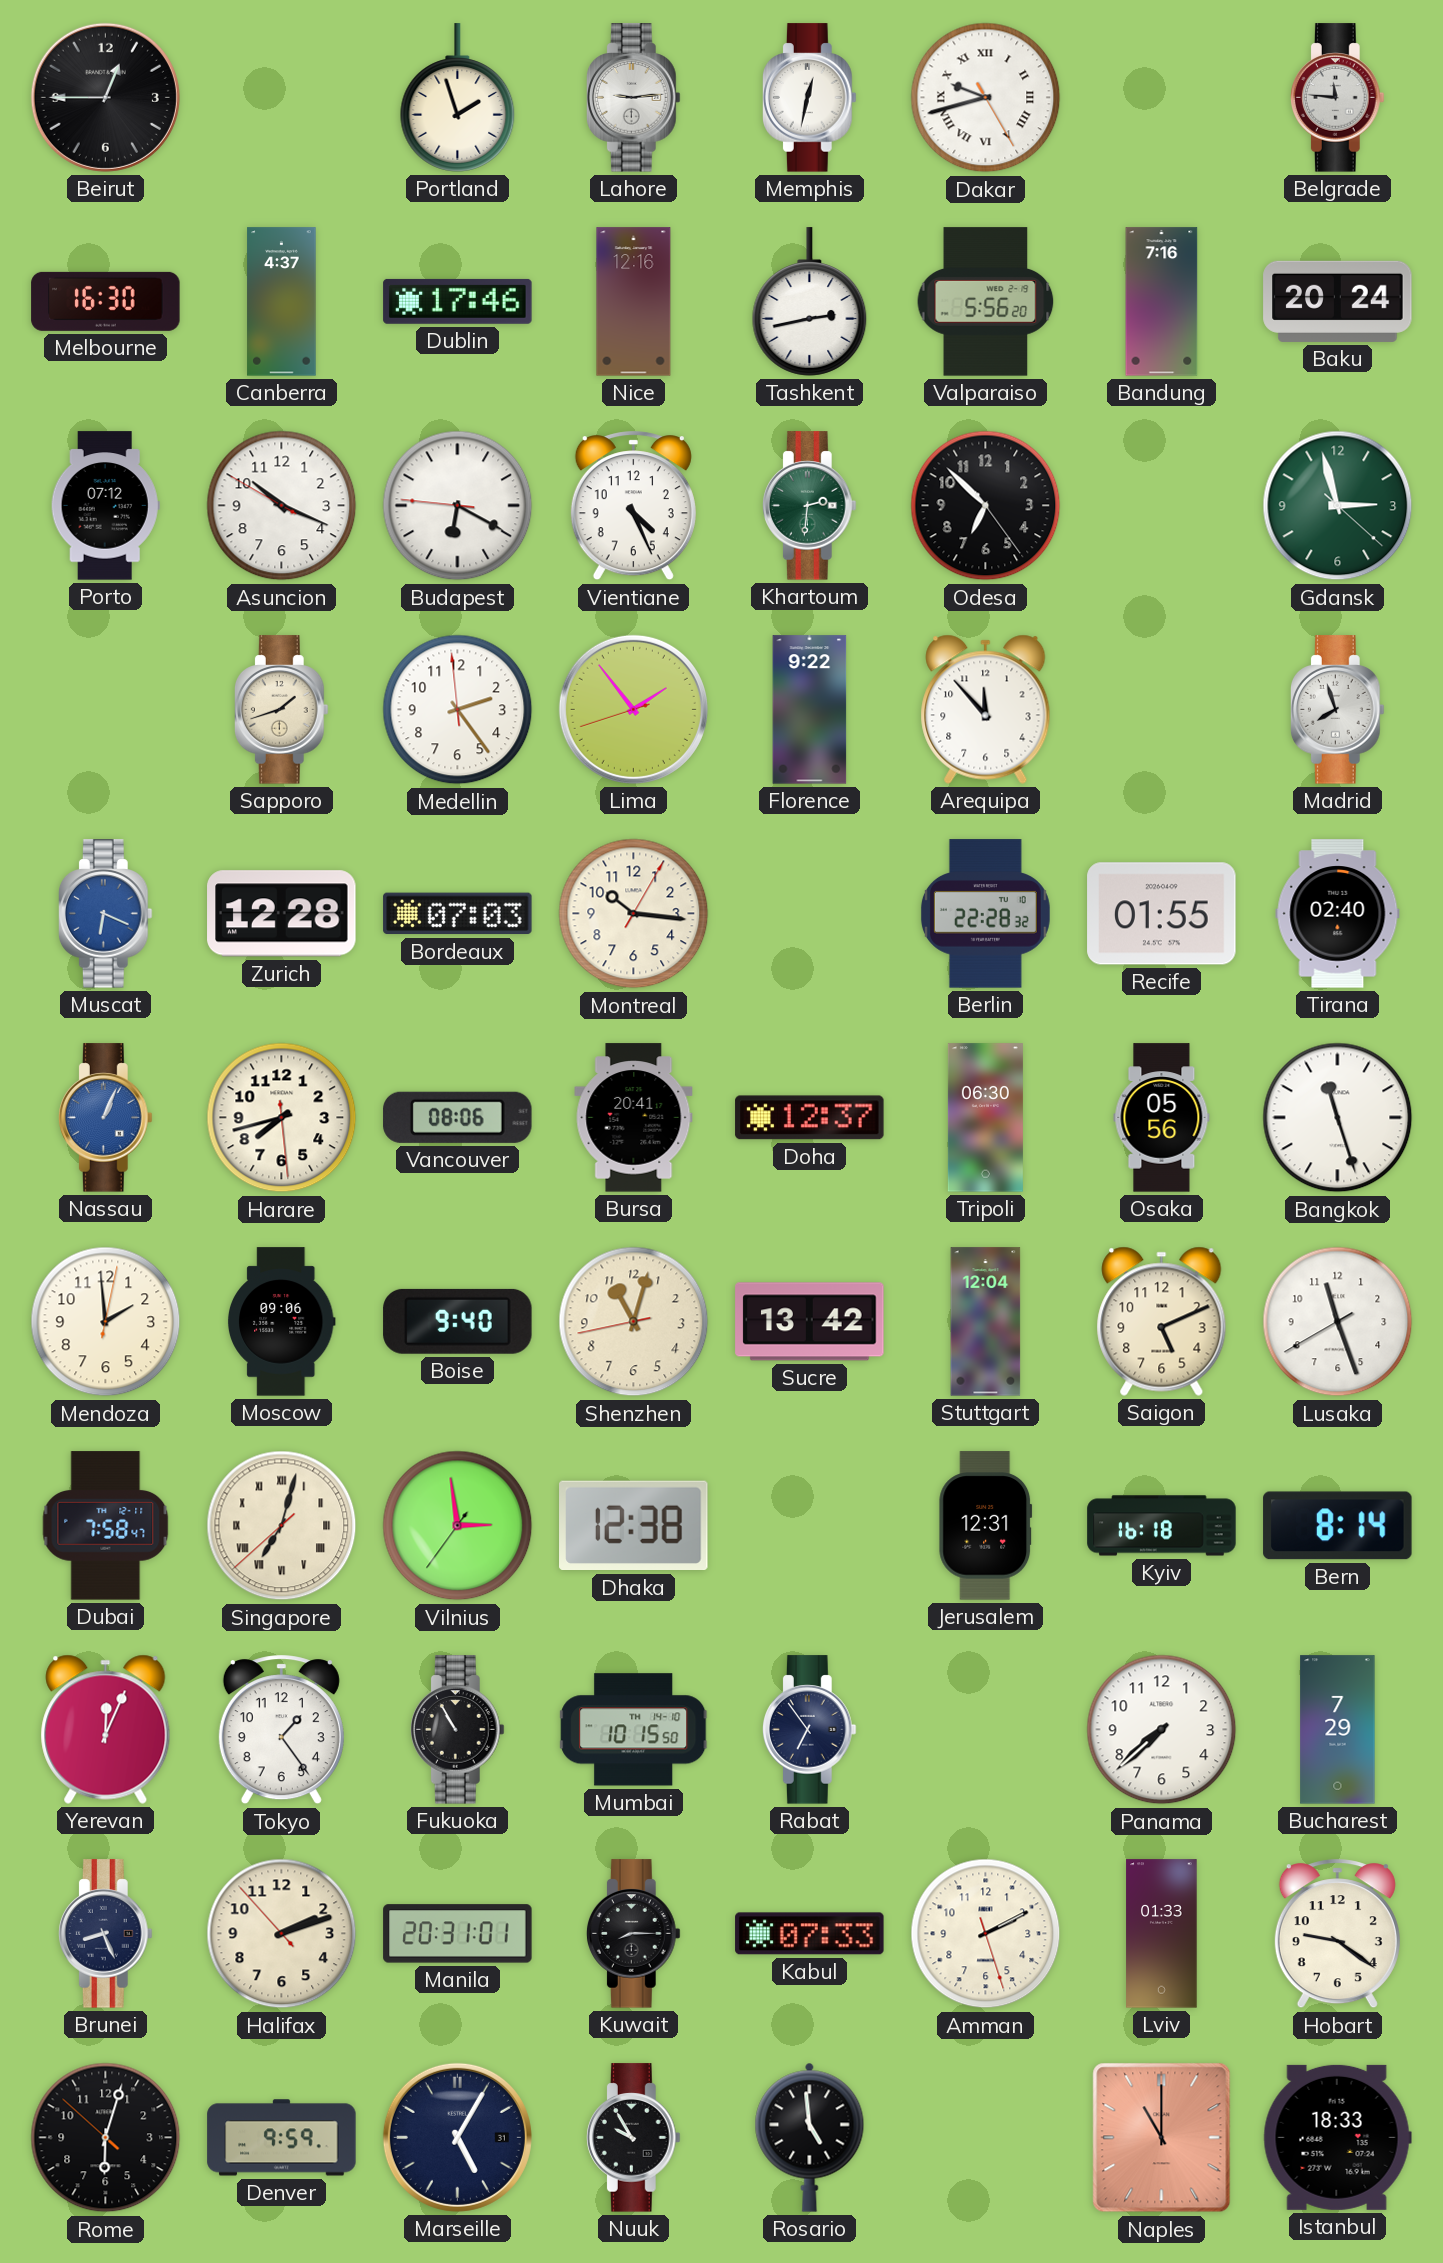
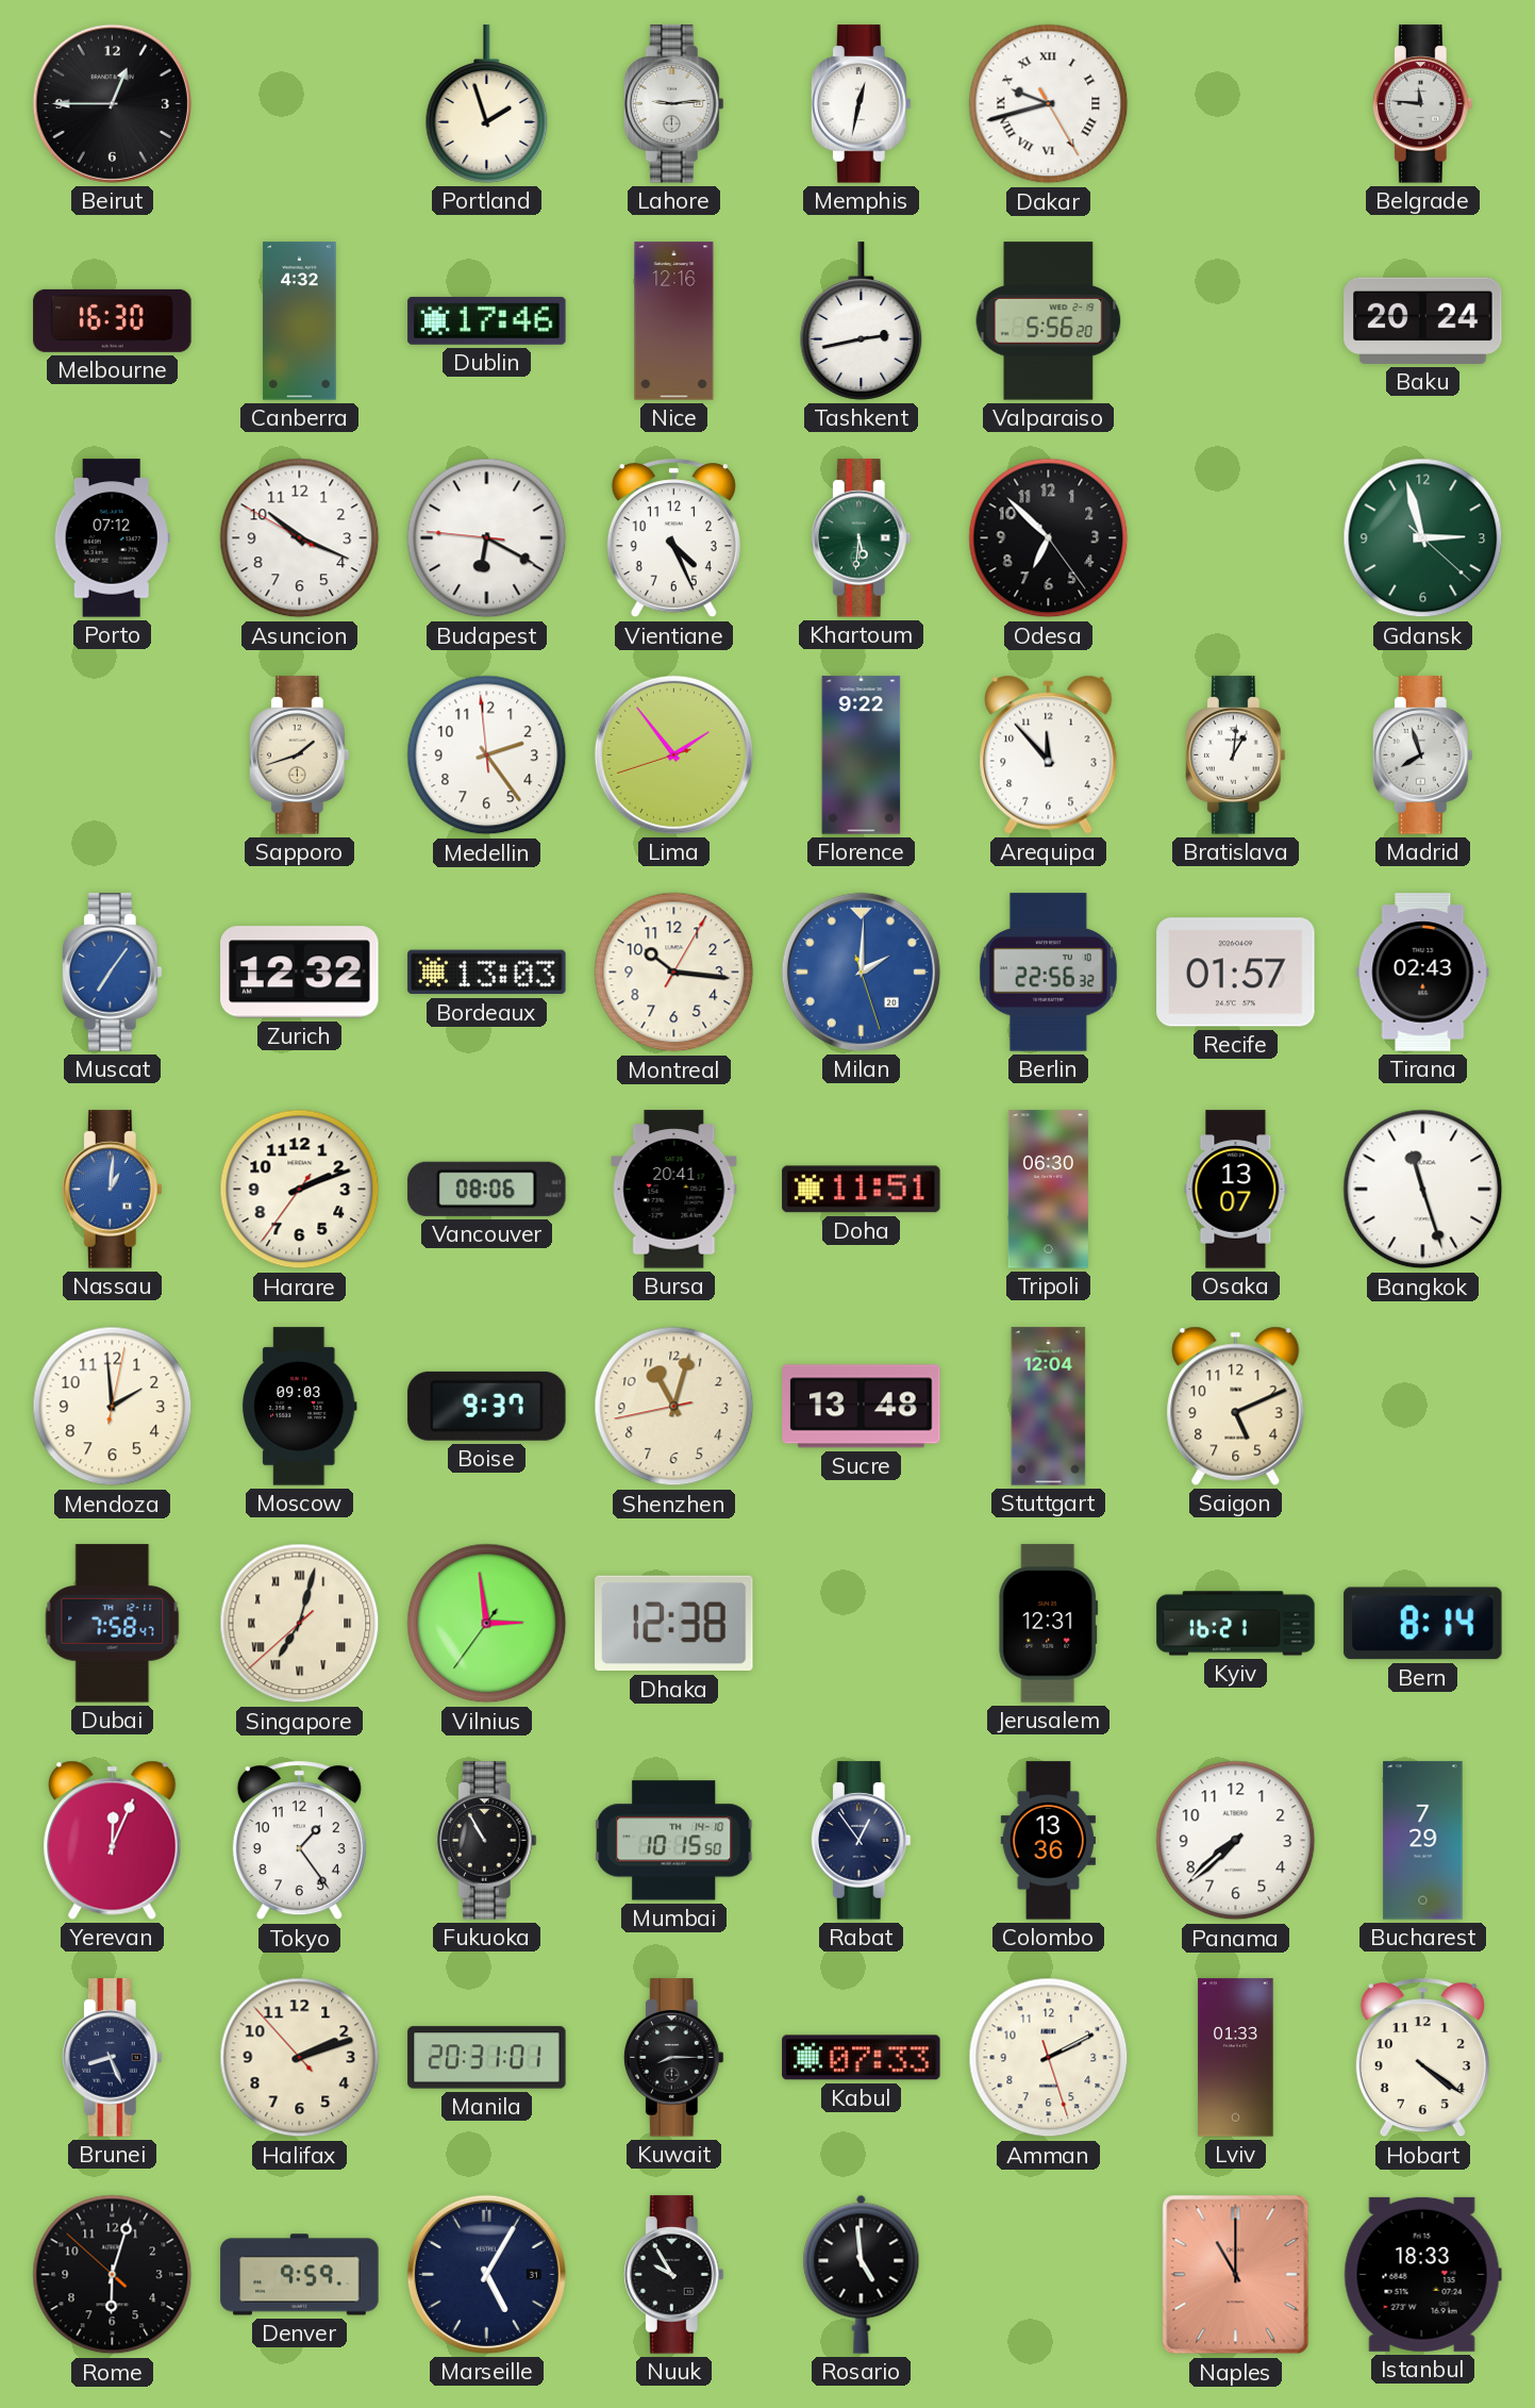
Canberra: 4:37 -> 4:32 (300, 321)
Bandung: 7:16 -> none (1162, 302)
Khartoum: 2:31 -> 5:31 (861, 538)
Bratislava: none -> 1:01 (1235, 755)
Muscat: 6:19 -> 7:06 (112, 973)
Zurich: 12:28 -> 12:32 (300, 973)
Bordeaux: 07:03 -> 13:03 (487, 973)
Milan: none -> 2:00 (861, 971)
Berlin: 22:28 -> 22:56 (1048, 973)
Recife: 01:55 -> 01:57 (1236, 973)
Tirana: 02:40 -> 02:43 (1423, 973)
Nassau: 1:04 -> 1:01 (112, 1190)
Harare: 7:42 -> 2:11 (300, 1190)
Doha: 12:37 -> 11:51 (862, 1190)
Osaka: 05:56 -> 13:07 (1236, 1190)
Moscow: 09:06 -> 09:03 (299, 1407)
Boise: 9:40 -> 9:37 (487, 1406)
Sucre: 13:42 -> 13:48 (862, 1407)
Lusaka: 11:26 -> none (1338, 1322)
Kyiv: 16:18 -> 16:21 (1236, 1624)
Rabat: 6:54 -> 12:54 (861, 1841)
Colombo: none -> 13:36 (1048, 1841)
Hobart: 9:21 -> 4:21 (1422, 2058)
